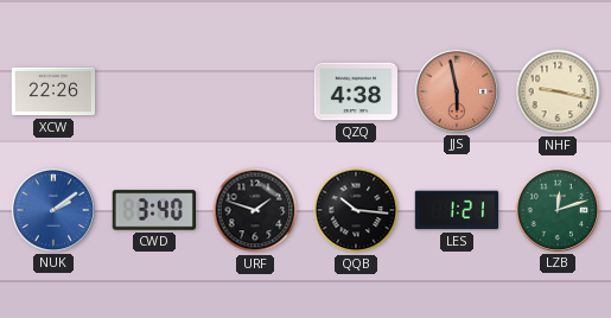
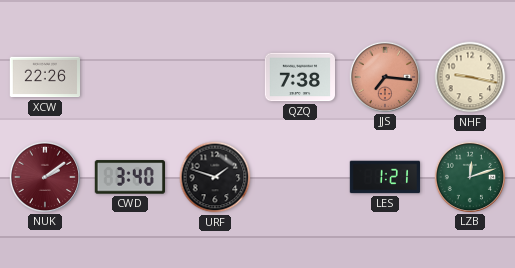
QZQ: 4:38 -> 7:38 (300, 77)
JJS: 5:58 -> 7:16 (384, 76)
NUK dial: blue -> burgundy (44, 176)
QQB: 10:16 -> none (356, 210)
